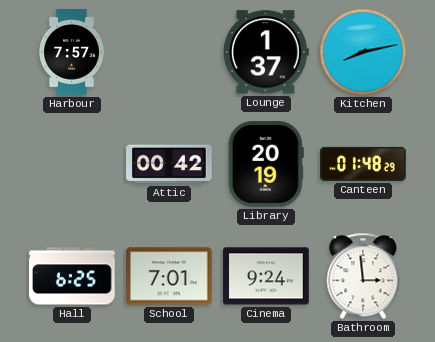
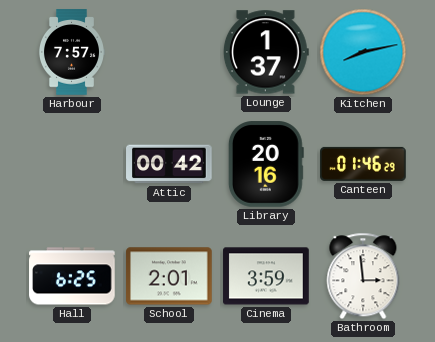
Library: 20:19 -> 20:16 (266, 164)
Canteen: 01:48 -> 01:46 (363, 164)
School: 7:01 -> 2:01 (169, 276)
Cinema: 9:24 -> 3:59 (266, 276)
